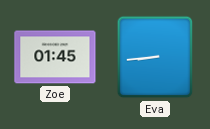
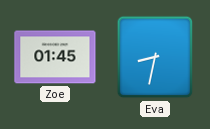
Eva: 8:44 -> 8:32 (155, 57)
